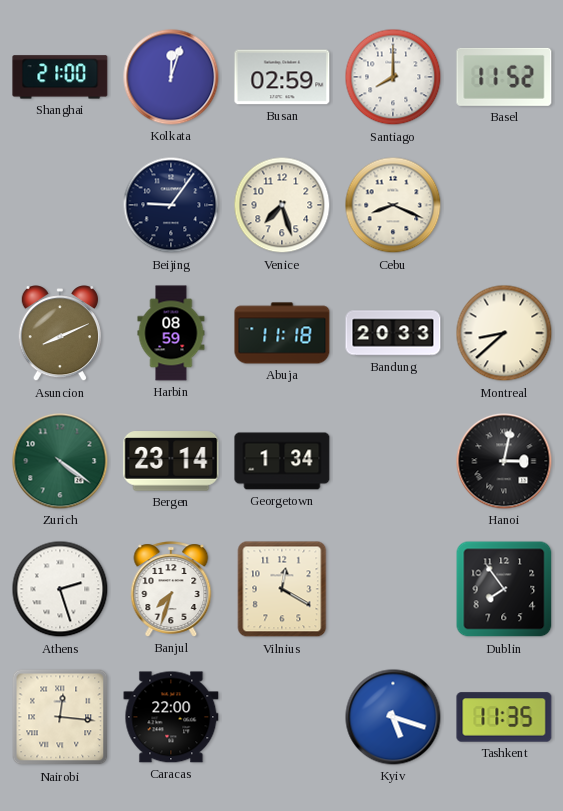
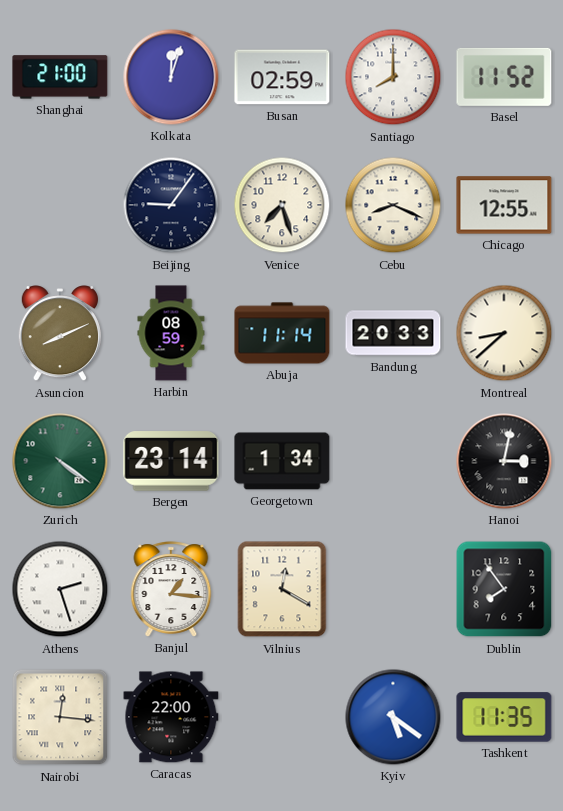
Chicago: none -> 12:55 (504, 205)
Abuja: 11:18 -> 11:14 (282, 333)
Banjul: 7:33 -> 1:16 (171, 589)
Kyiv: 5:18 -> 5:21 (393, 717)
